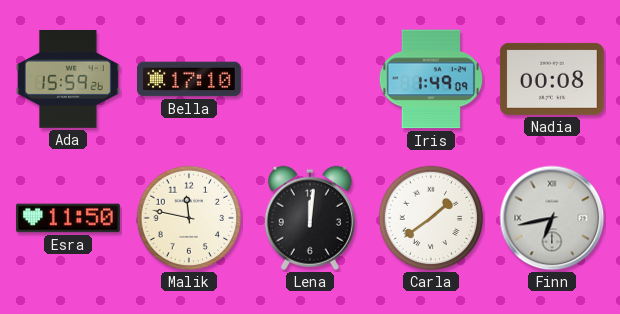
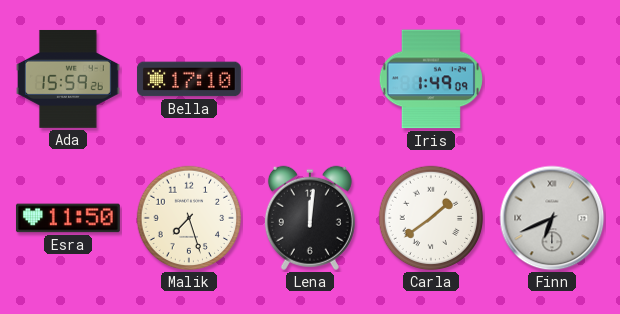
Nadia: 00:08 -> none (552, 79)
Malik: 11:47 -> 7:27 (189, 218)
Finn: 6:43 -> 6:41 (552, 218)
